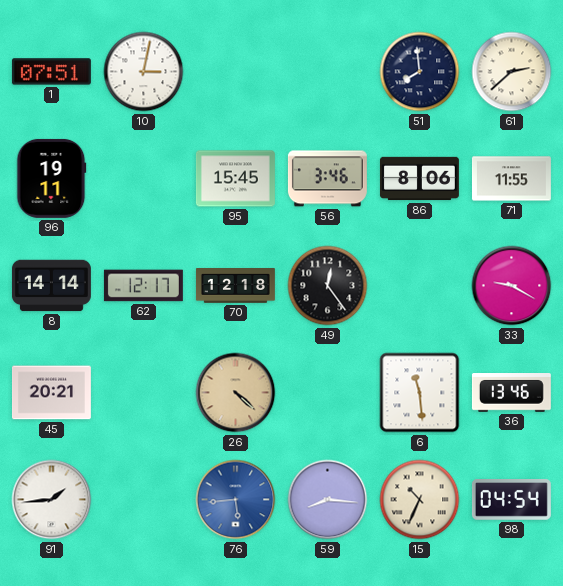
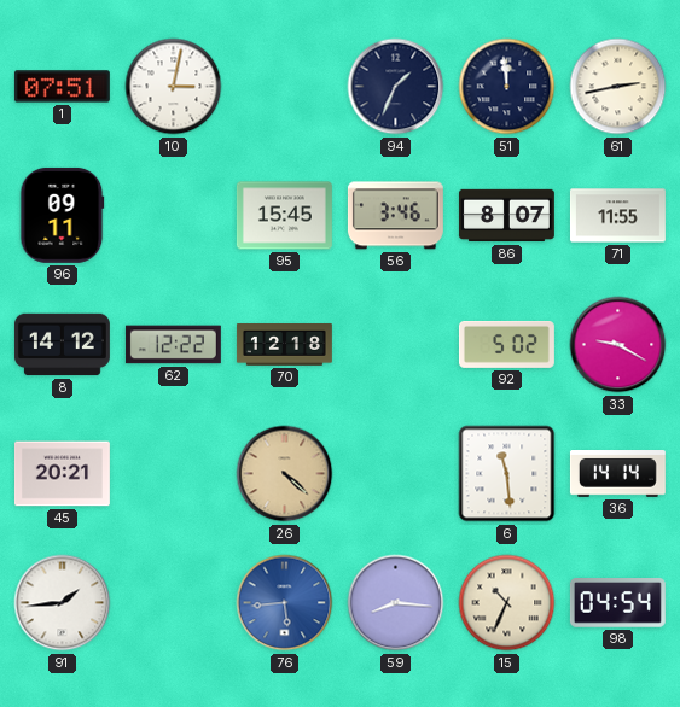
94: none -> 1:34 (396, 87)
51: 7:59 -> 11:59 (507, 87)
61: 2:38 -> 2:43 (618, 87)
96: 19:11 -> 09:11 (63, 215)
86: 8:06 -> 8:07 (506, 216)
8: 14:14 -> 14:12 (62, 345)
62: 12:17 -> 12:22 (173, 345)
49: 12:24 -> none (328, 286)
92: none -> 5:02 (506, 344)
36: 13:46 -> 14:14 (617, 474)
